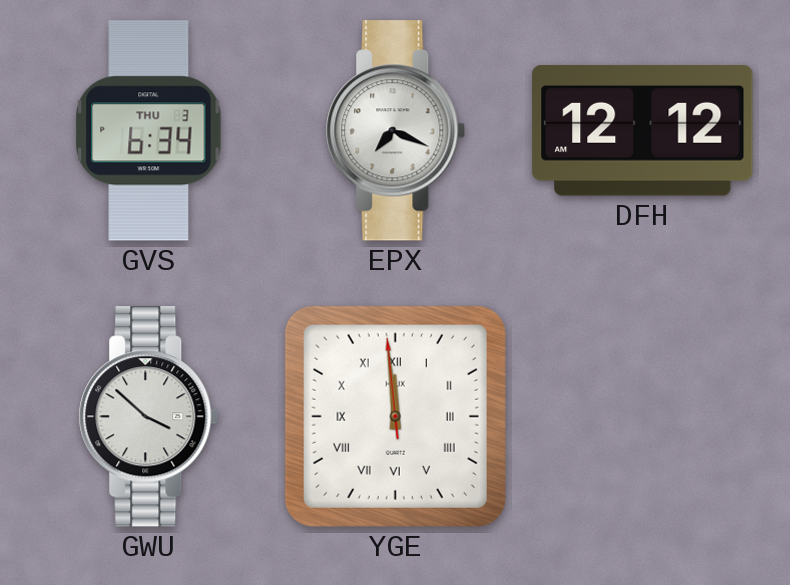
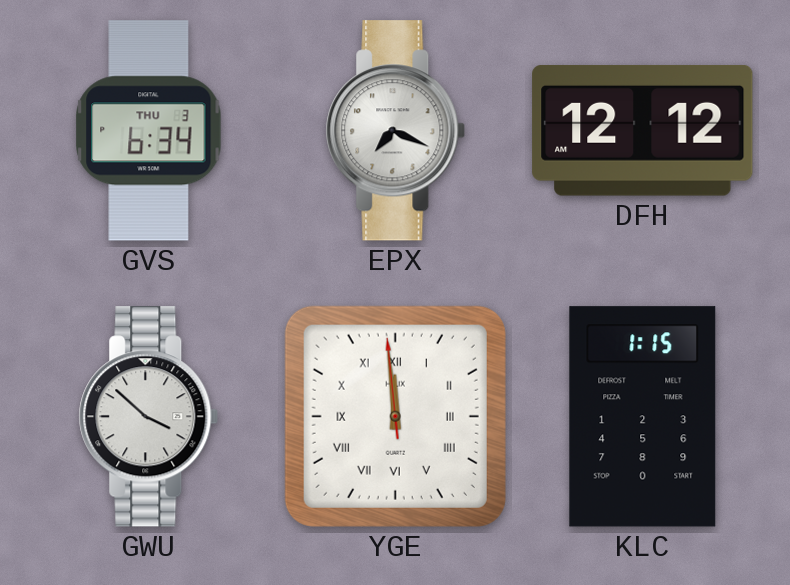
KLC: none -> 1:15 (643, 417)
